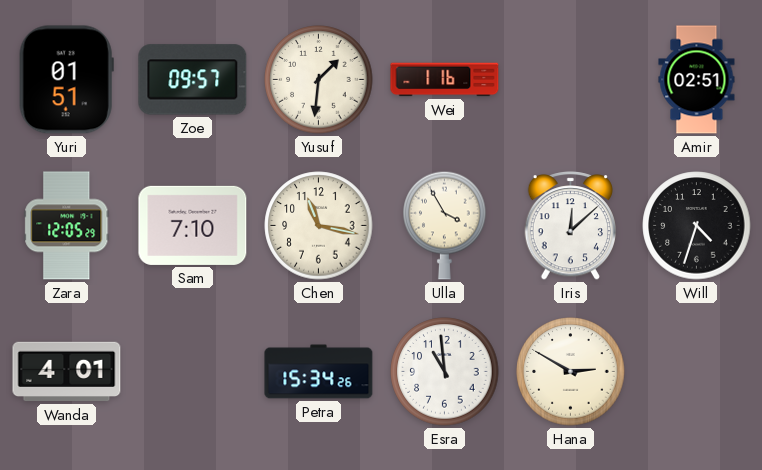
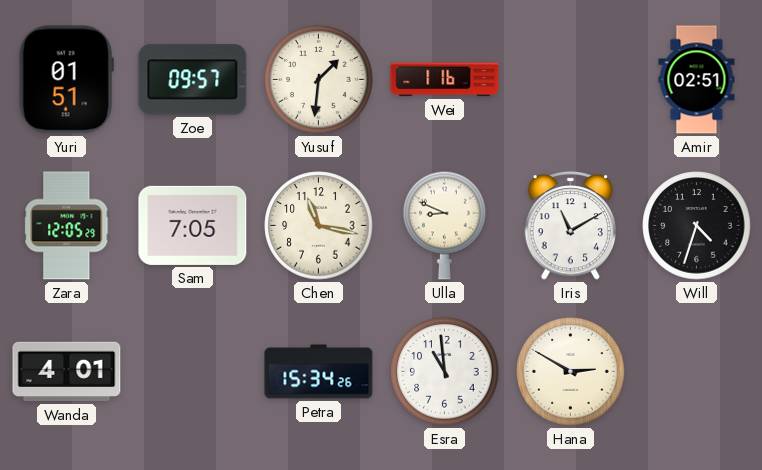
Sam: 7:10 -> 7:05 (193, 225)
Ulla: 3:55 -> 8:49 (445, 225)
Iris: 12:08 -> 11:10 (570, 226)
